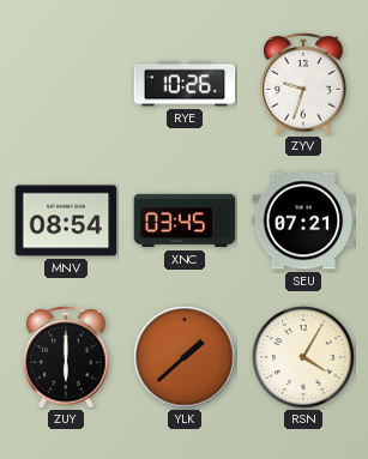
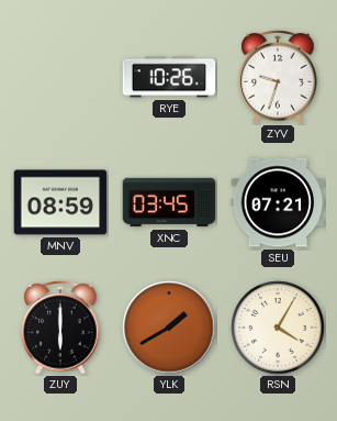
MNV: 08:54 -> 08:59 (60, 202)
YLK: 1:38 -> 1:40 (169, 328)
